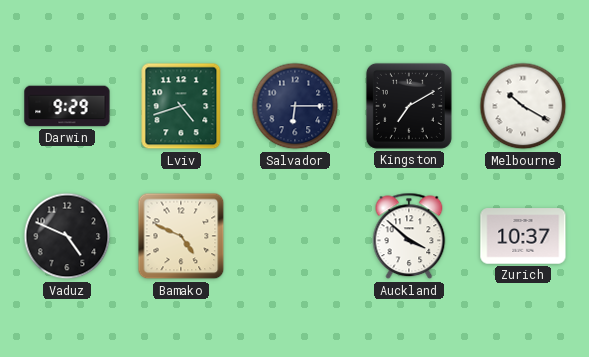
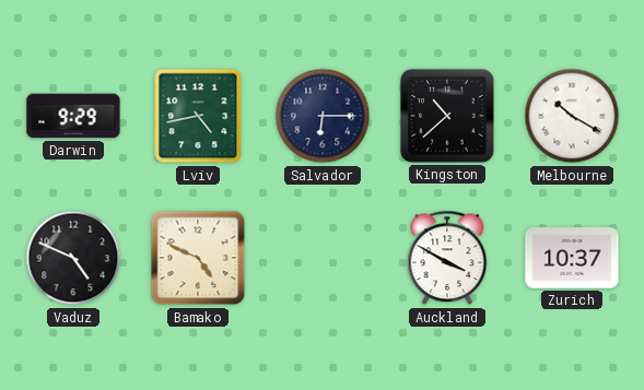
Lviv: 4:42 -> 4:43 (198, 116)
Kingston: 7:10 -> 10:38 (447, 116)
Auckland: 3:52 -> 3:50 (447, 258)
